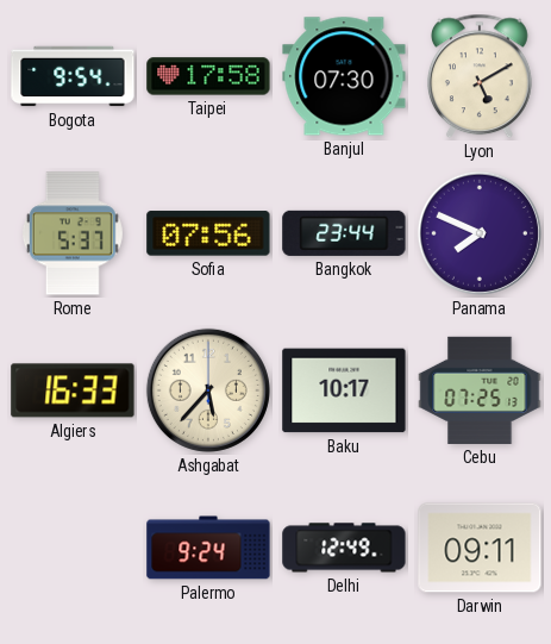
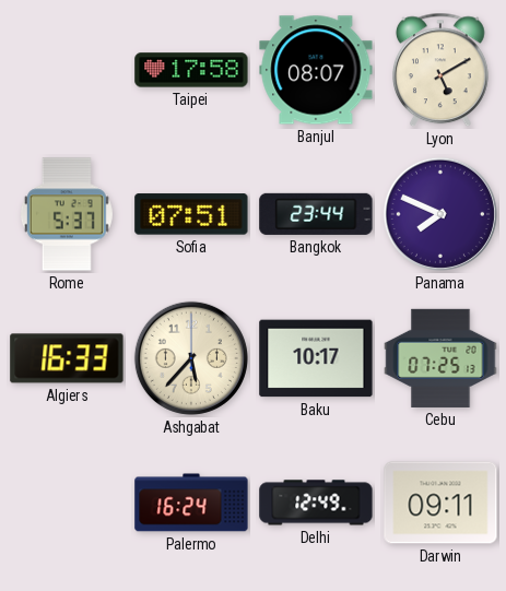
Bogota: 9:54 -> none (73, 76)
Banjul: 07:30 -> 08:07 (316, 70)
Sofia: 07:56 -> 07:51 (191, 214)
Palermo: 9:24 -> 16:24 (191, 503)
